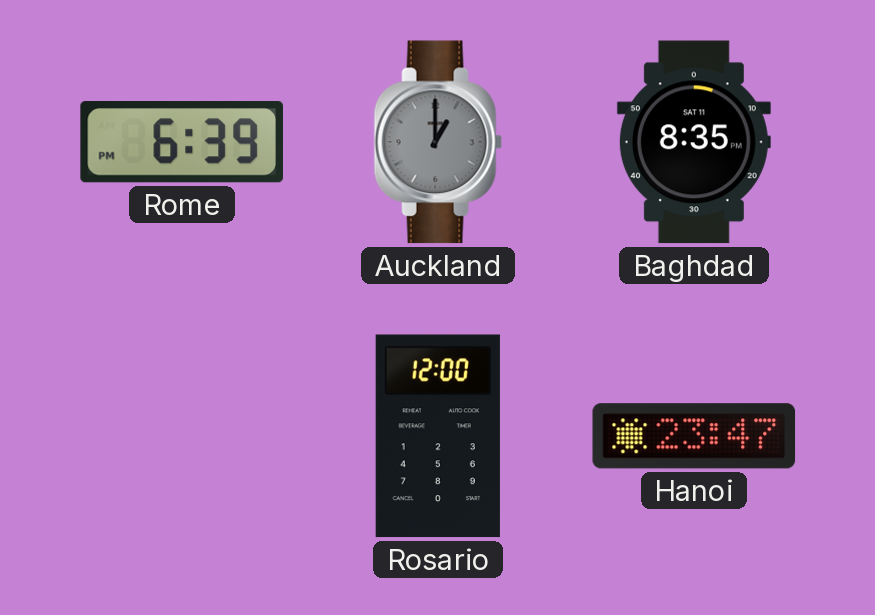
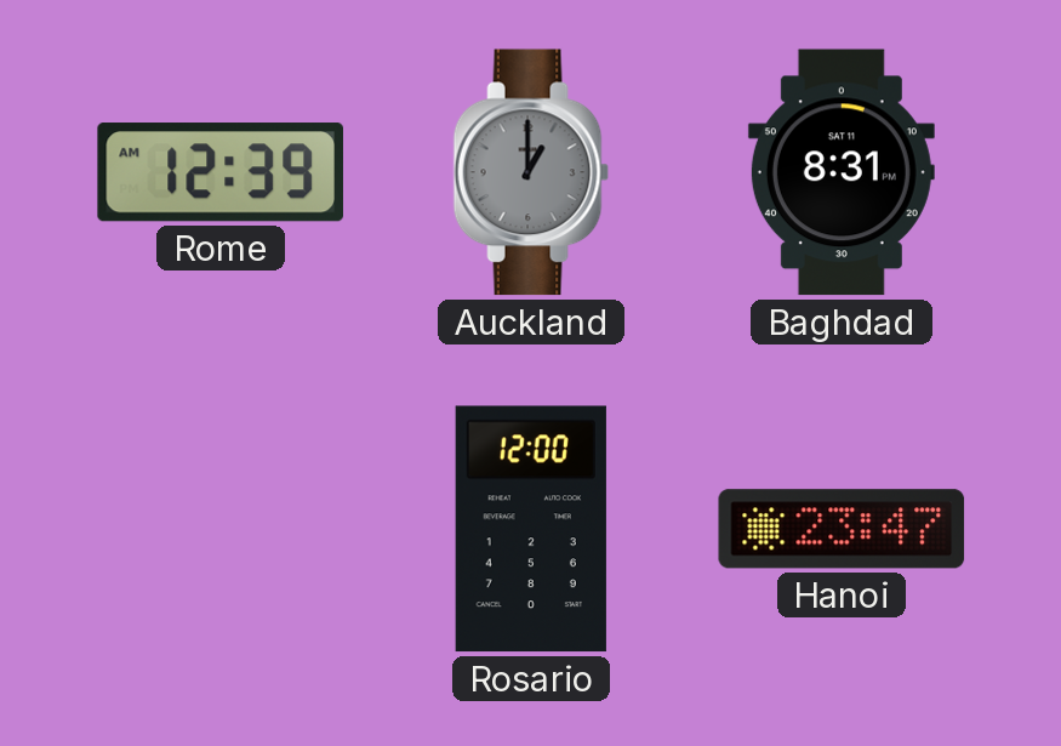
Rome: 6:39 -> 12:39 (221, 173)
Baghdad: 8:35 -> 8:31 (842, 172)
